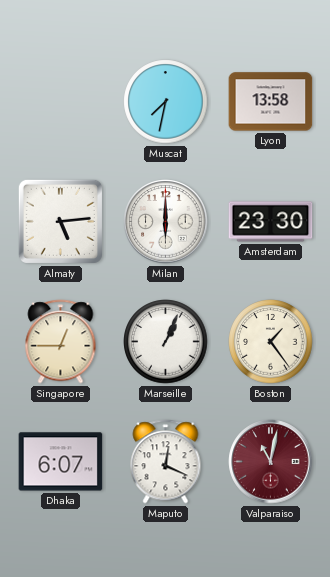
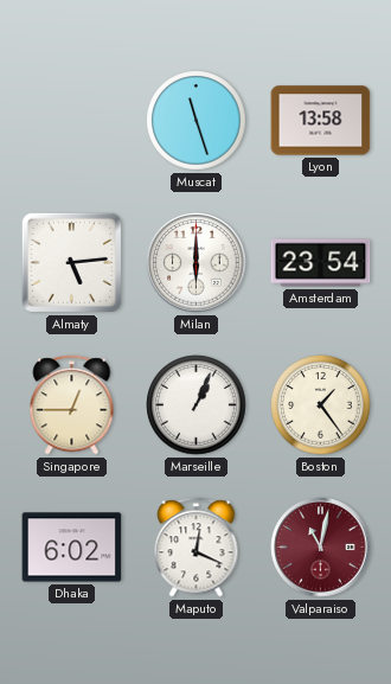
Muscat: 7:32 -> 11:27 (197, 121)
Amsterdam: 23:30 -> 23:54 (321, 263)
Dhaka: 6:07 -> 6:02 (72, 548)
